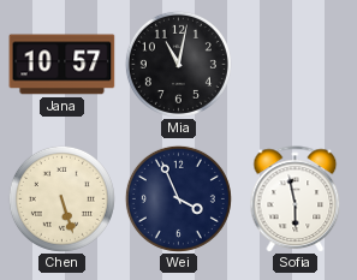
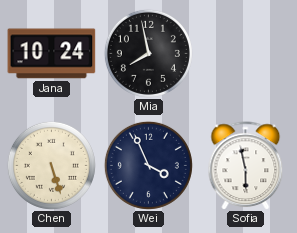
Jana: 10:57 -> 10:24 (52, 54)
Mia: 11:02 -> 7:58 (148, 53)
